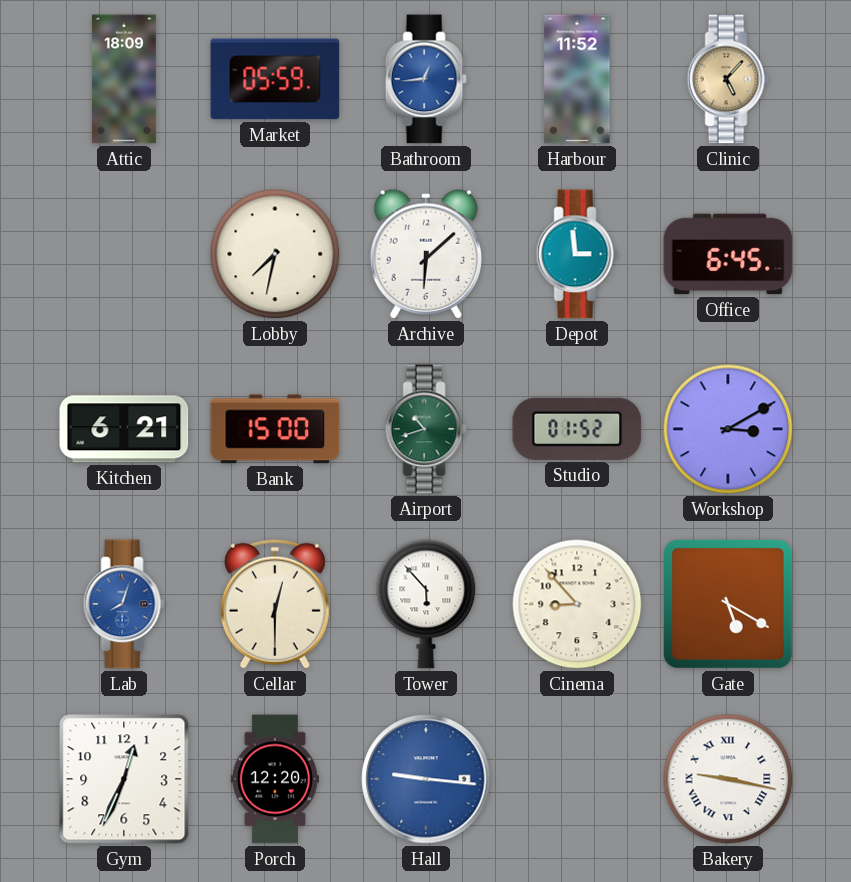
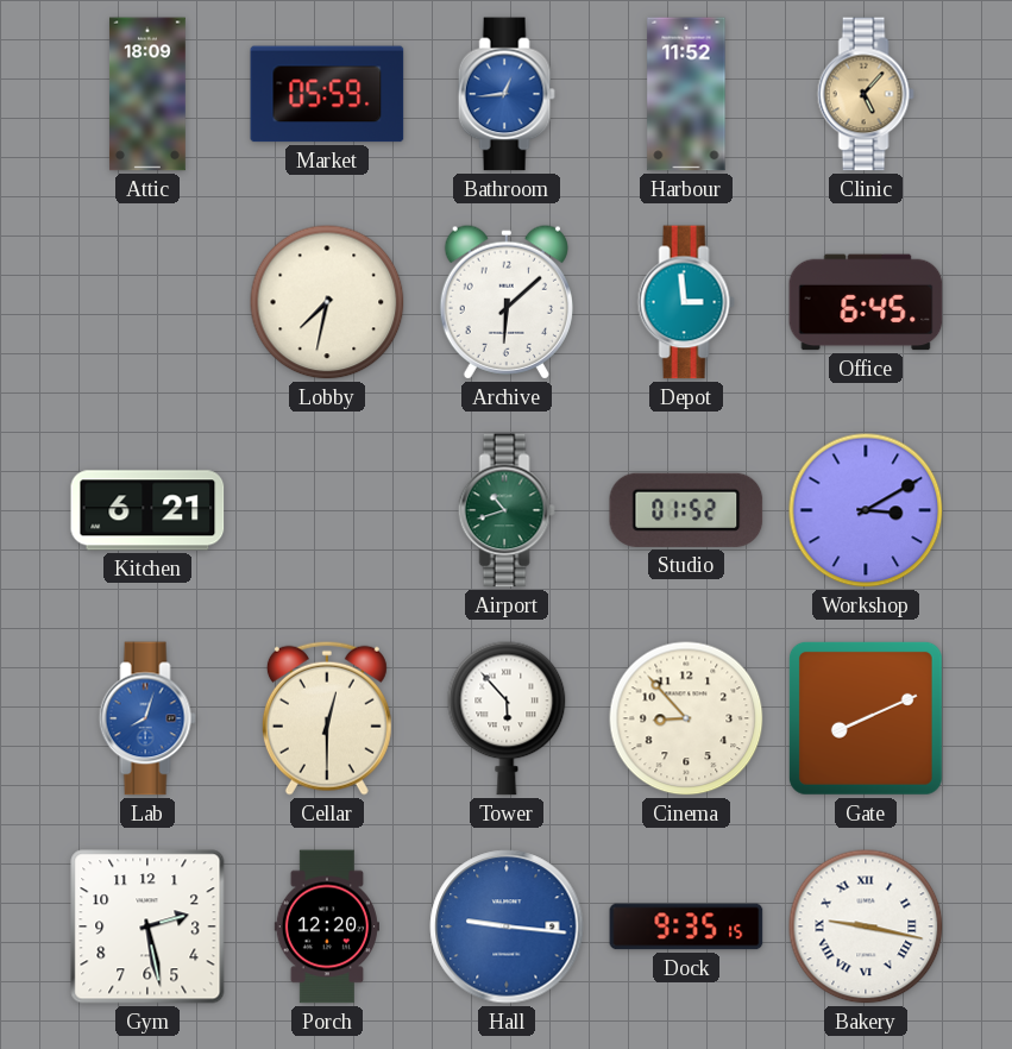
Bank: 15:00 -> none (275, 429)
Gate: 5:20 -> 8:11 (866, 718)
Gym: 12:34 -> 2:28 (147, 926)
Dock: none -> 9:35 (686, 926)
